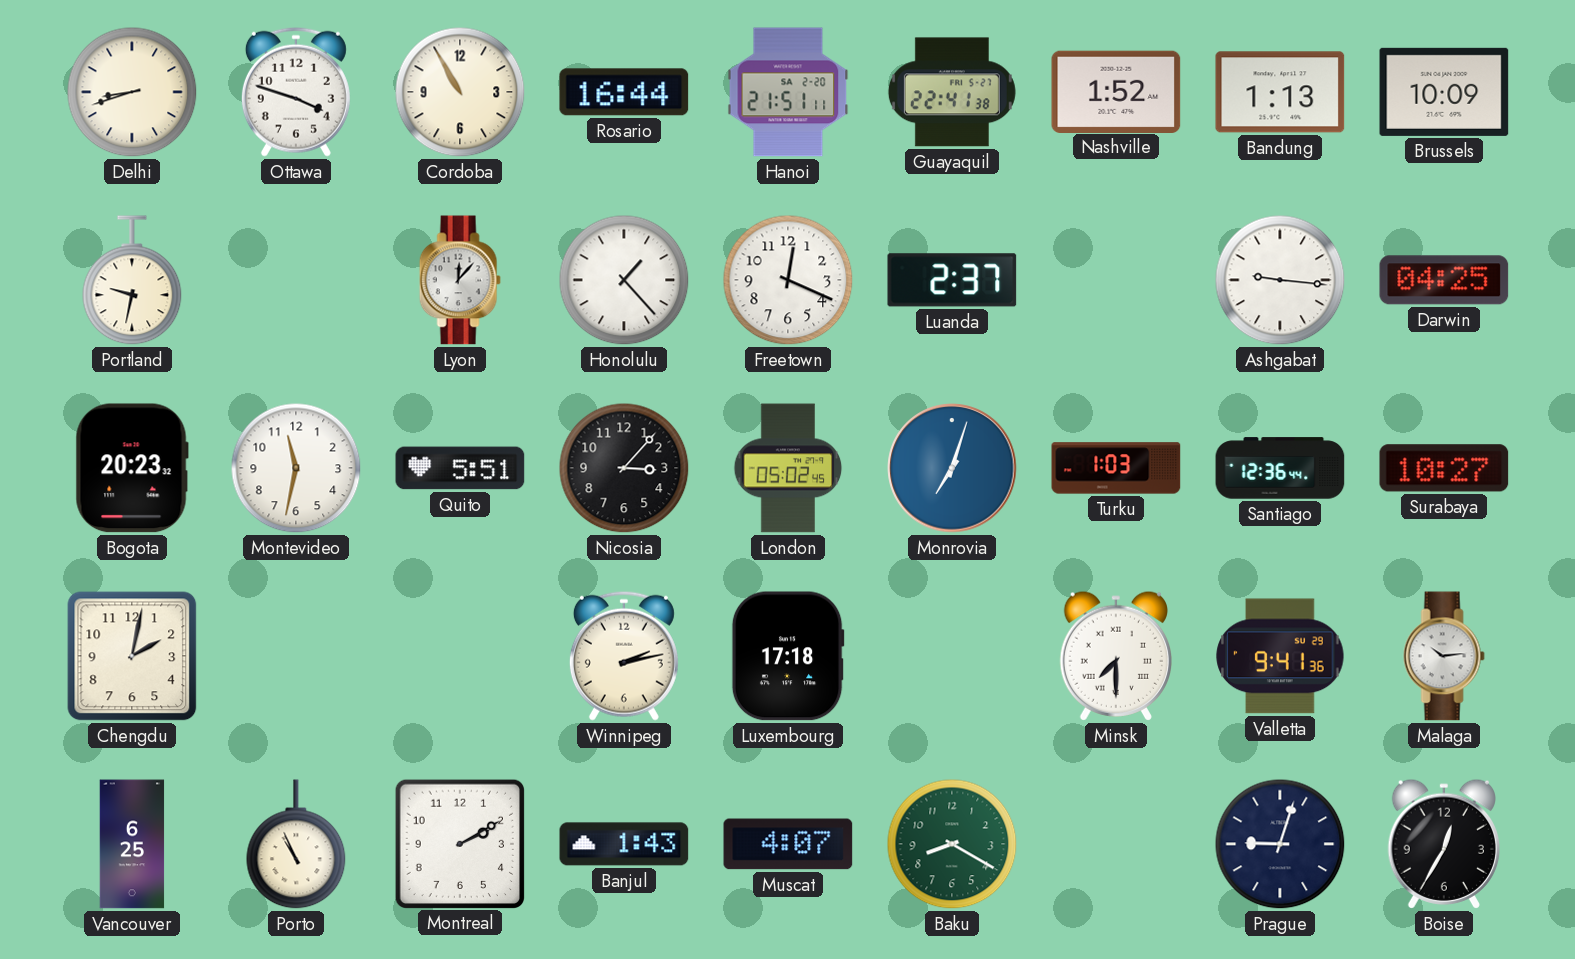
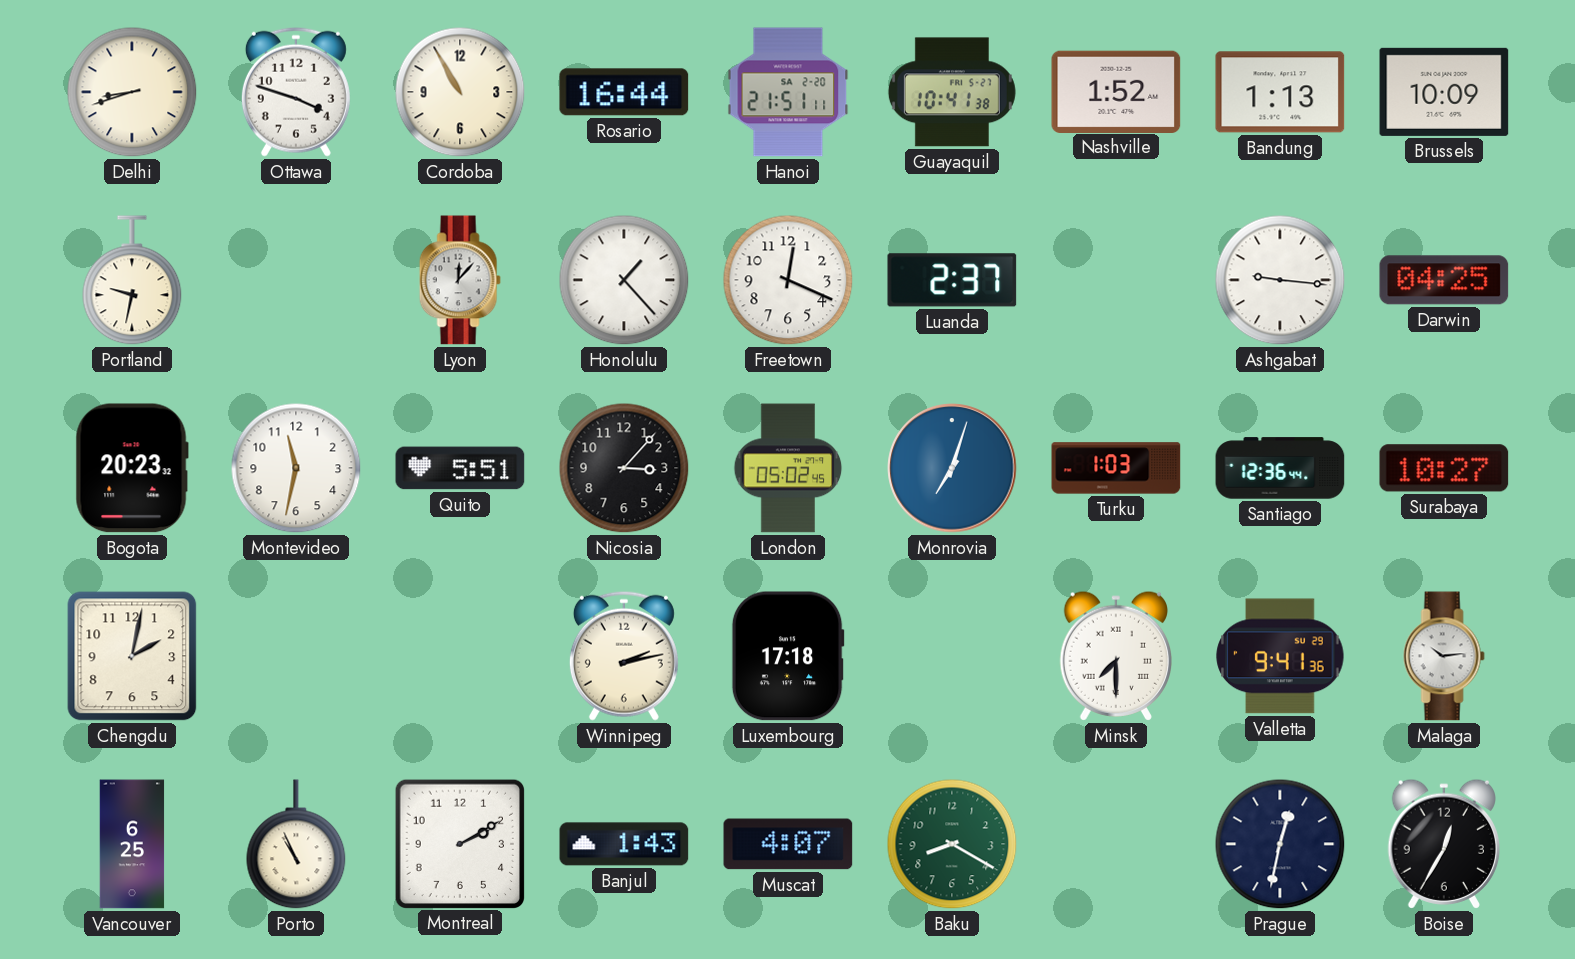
Guayaquil: 22:41 -> 10:41 (952, 92)
Prague: 9:03 -> 12:32 (1280, 844)
